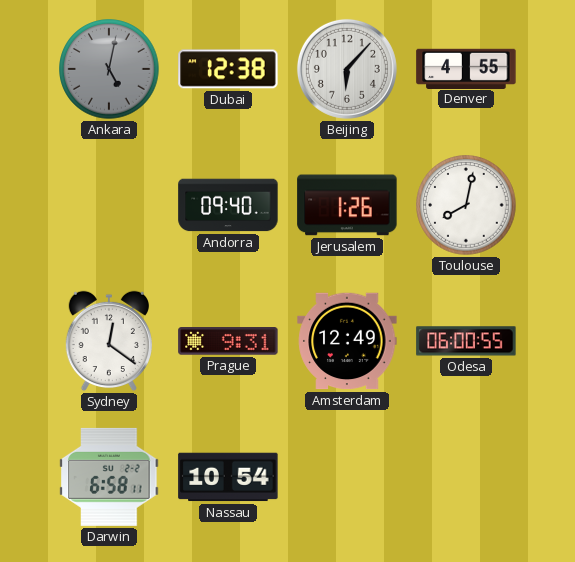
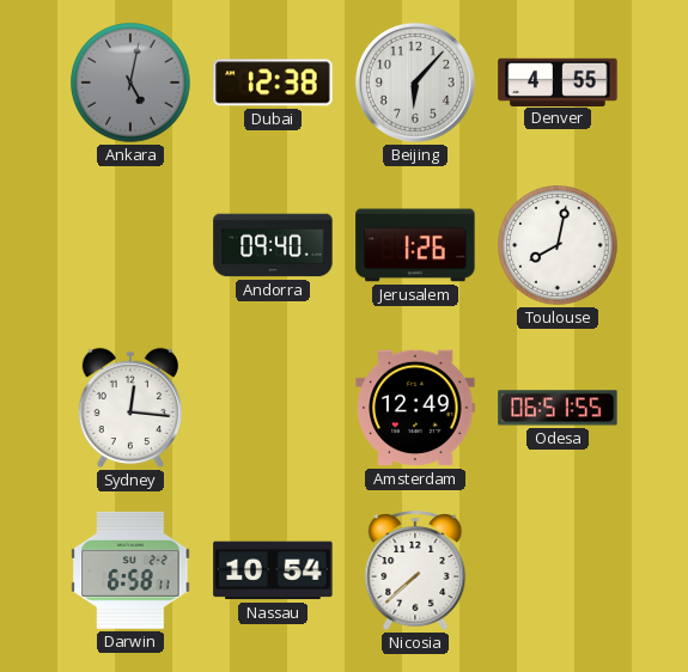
Sydney: 12:21 -> 12:16 (130, 408)
Prague: 9:31 -> none (228, 341)
Odesa: 06:00 -> 06:51 (558, 408)
Nicosia: none -> 7:38 (415, 572)
